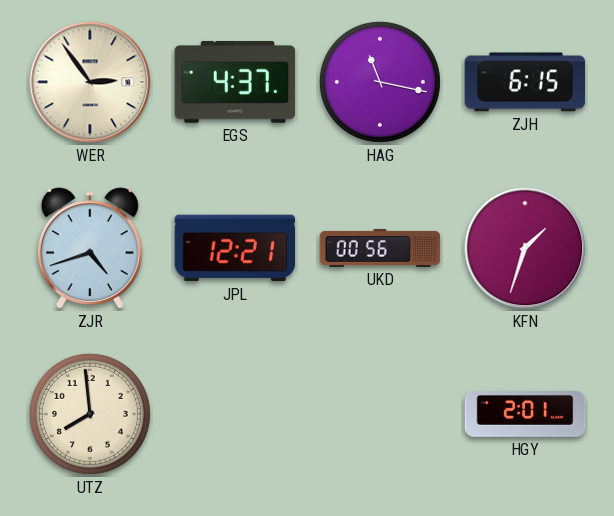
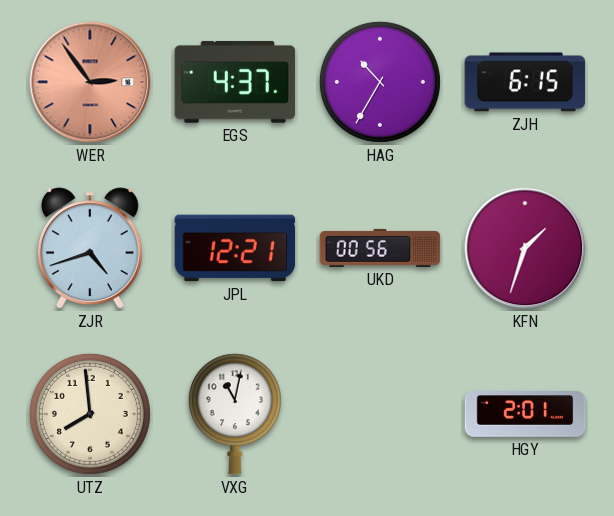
WER dial: cream -> salmon (90, 82)
HAG: 11:17 -> 10:35 (380, 82)
VXG: none -> 11:02 (235, 414)
